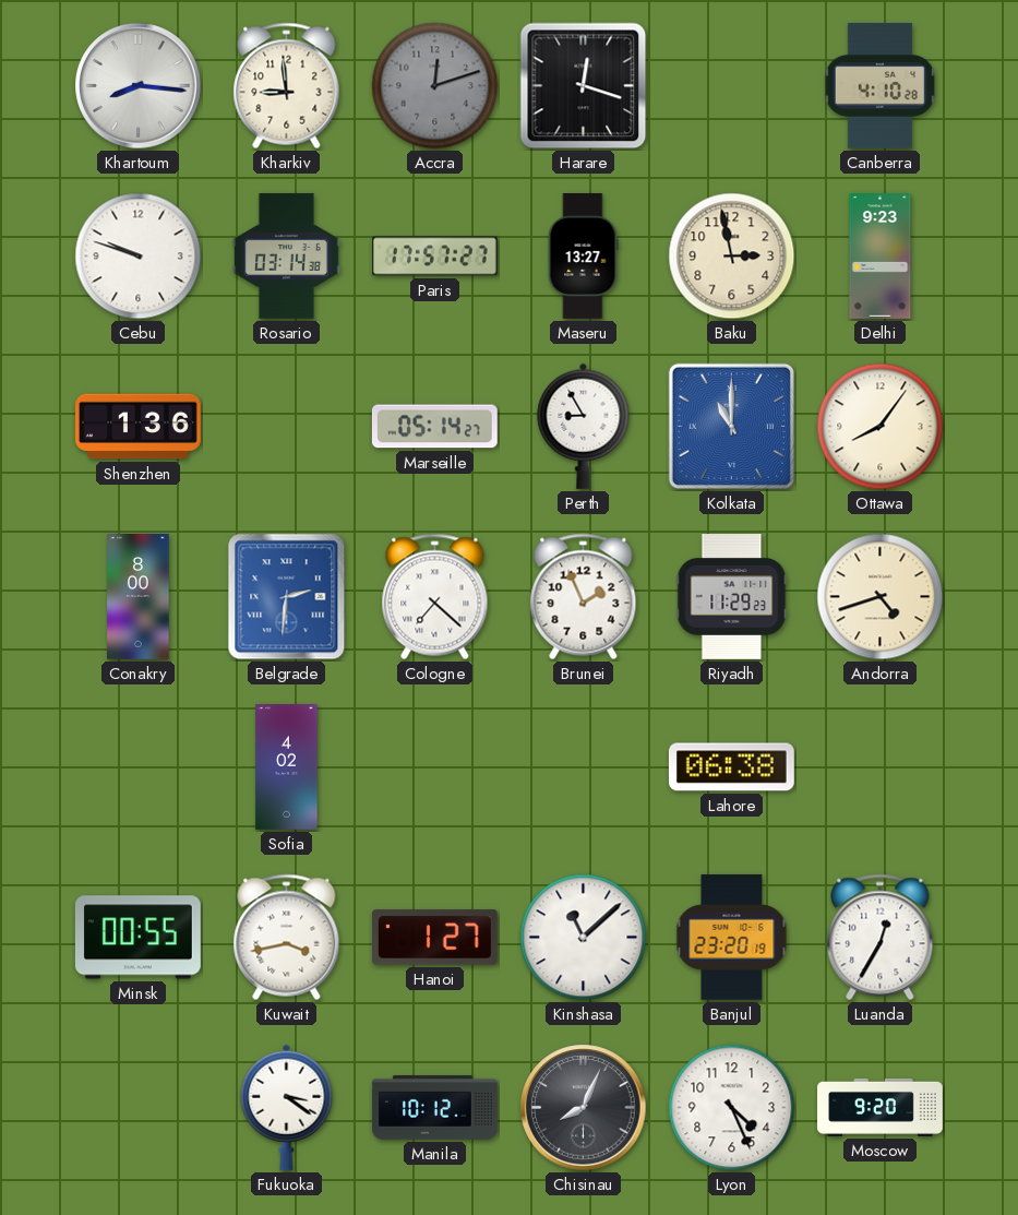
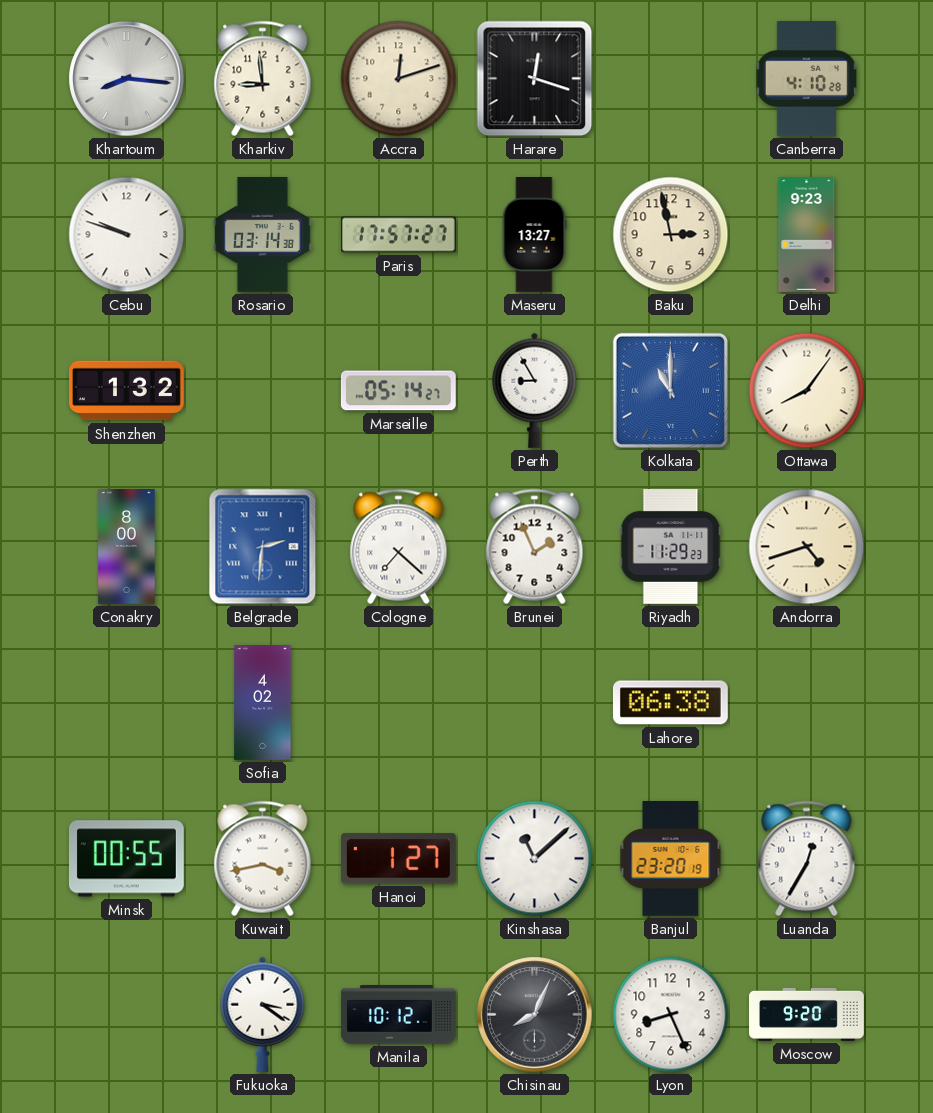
Accra dial: grey -> cream (399, 79)
Shenzhen: 1:36 -> 1:32 (127, 391)
Lyon: 4:26 -> 8:26 (671, 1015)
